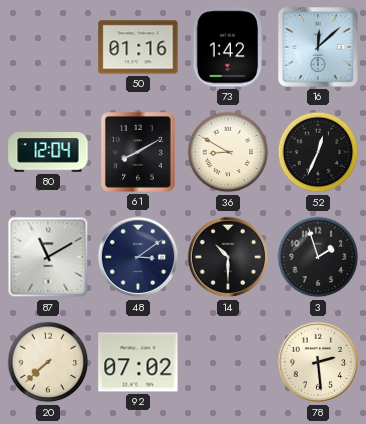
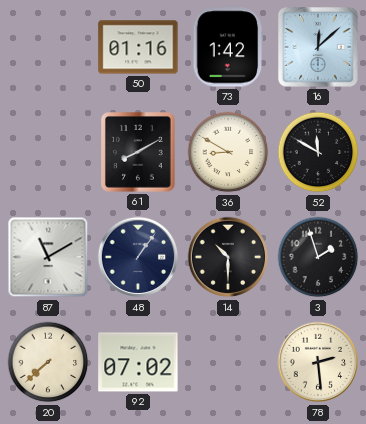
80: 12:04 -> none (48, 152)
52: 12:34 -> 11:50 (318, 152)
48: 3:09 -> 1:06 (138, 257)
